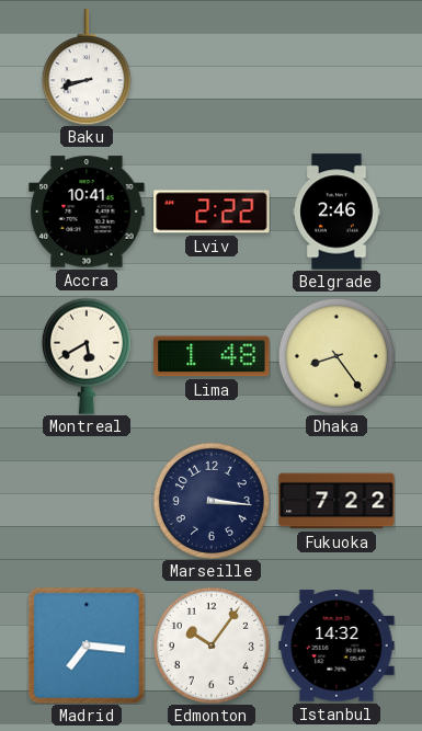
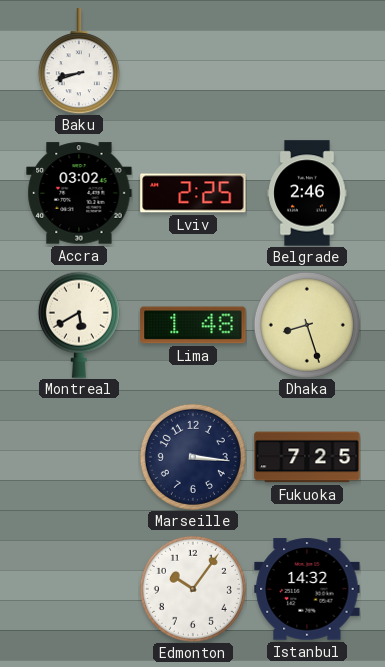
Accra: 10:41 -> 03:02 (79, 193)
Lviv: 2:22 -> 2:25 (193, 193)
Dhaka: 8:24 -> 8:27 (307, 325)
Fukuoka: 7:22 -> 7:25 (307, 457)
Madrid: 7:16 -> none (87, 646)
